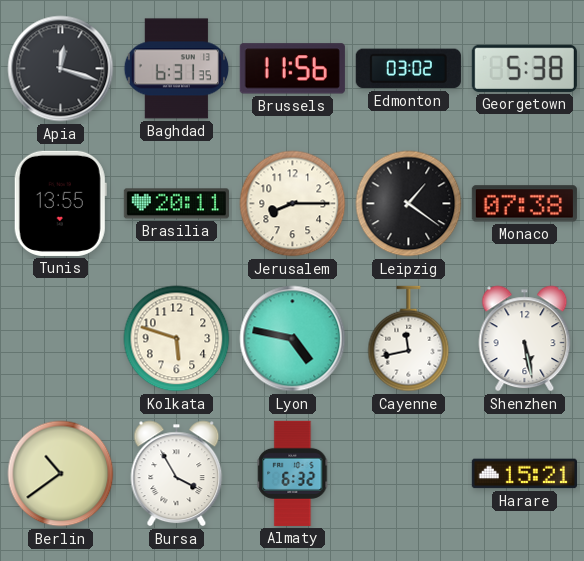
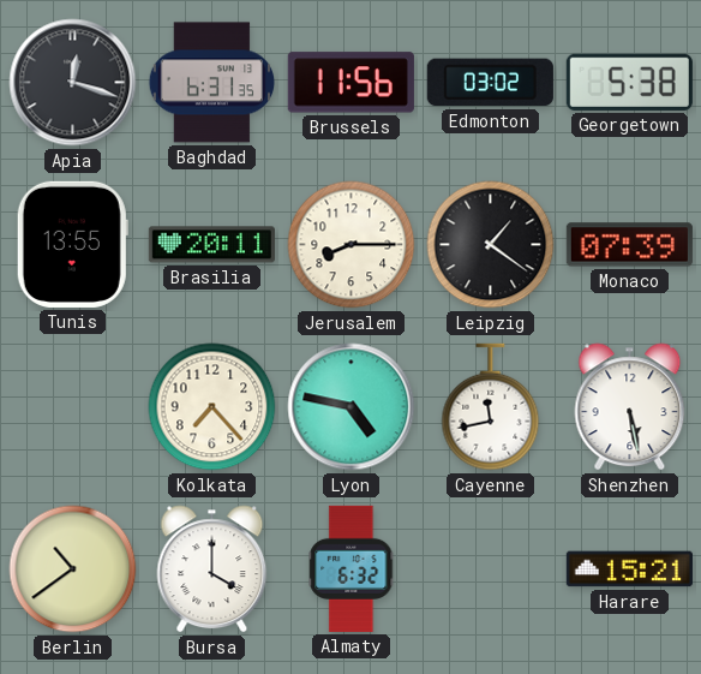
Monaco: 07:38 -> 07:39 (629, 245)
Kolkata: 5:48 -> 7:23 (212, 407)
Bursa: 3:55 -> 4:00 (212, 569)
